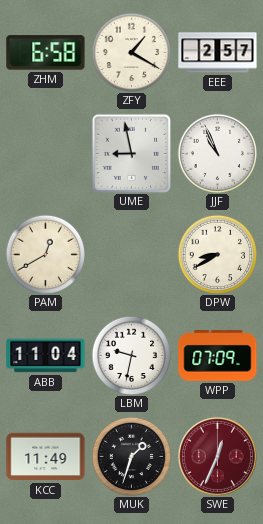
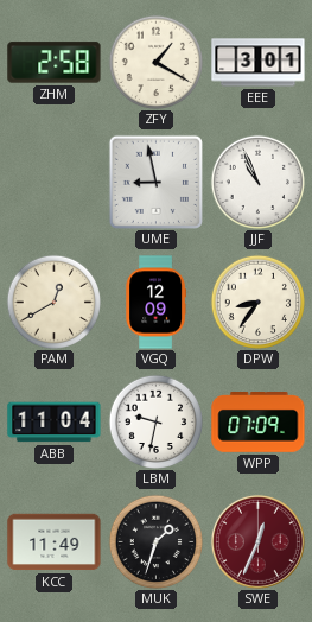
ZHM: 6:58 -> 2:58 (55, 63)
EEE: 2:57 -> 3:01 (259, 63)
VGQ: none -> 12:09 (155, 303)
DPW: 8:40 -> 8:36 (257, 302)
